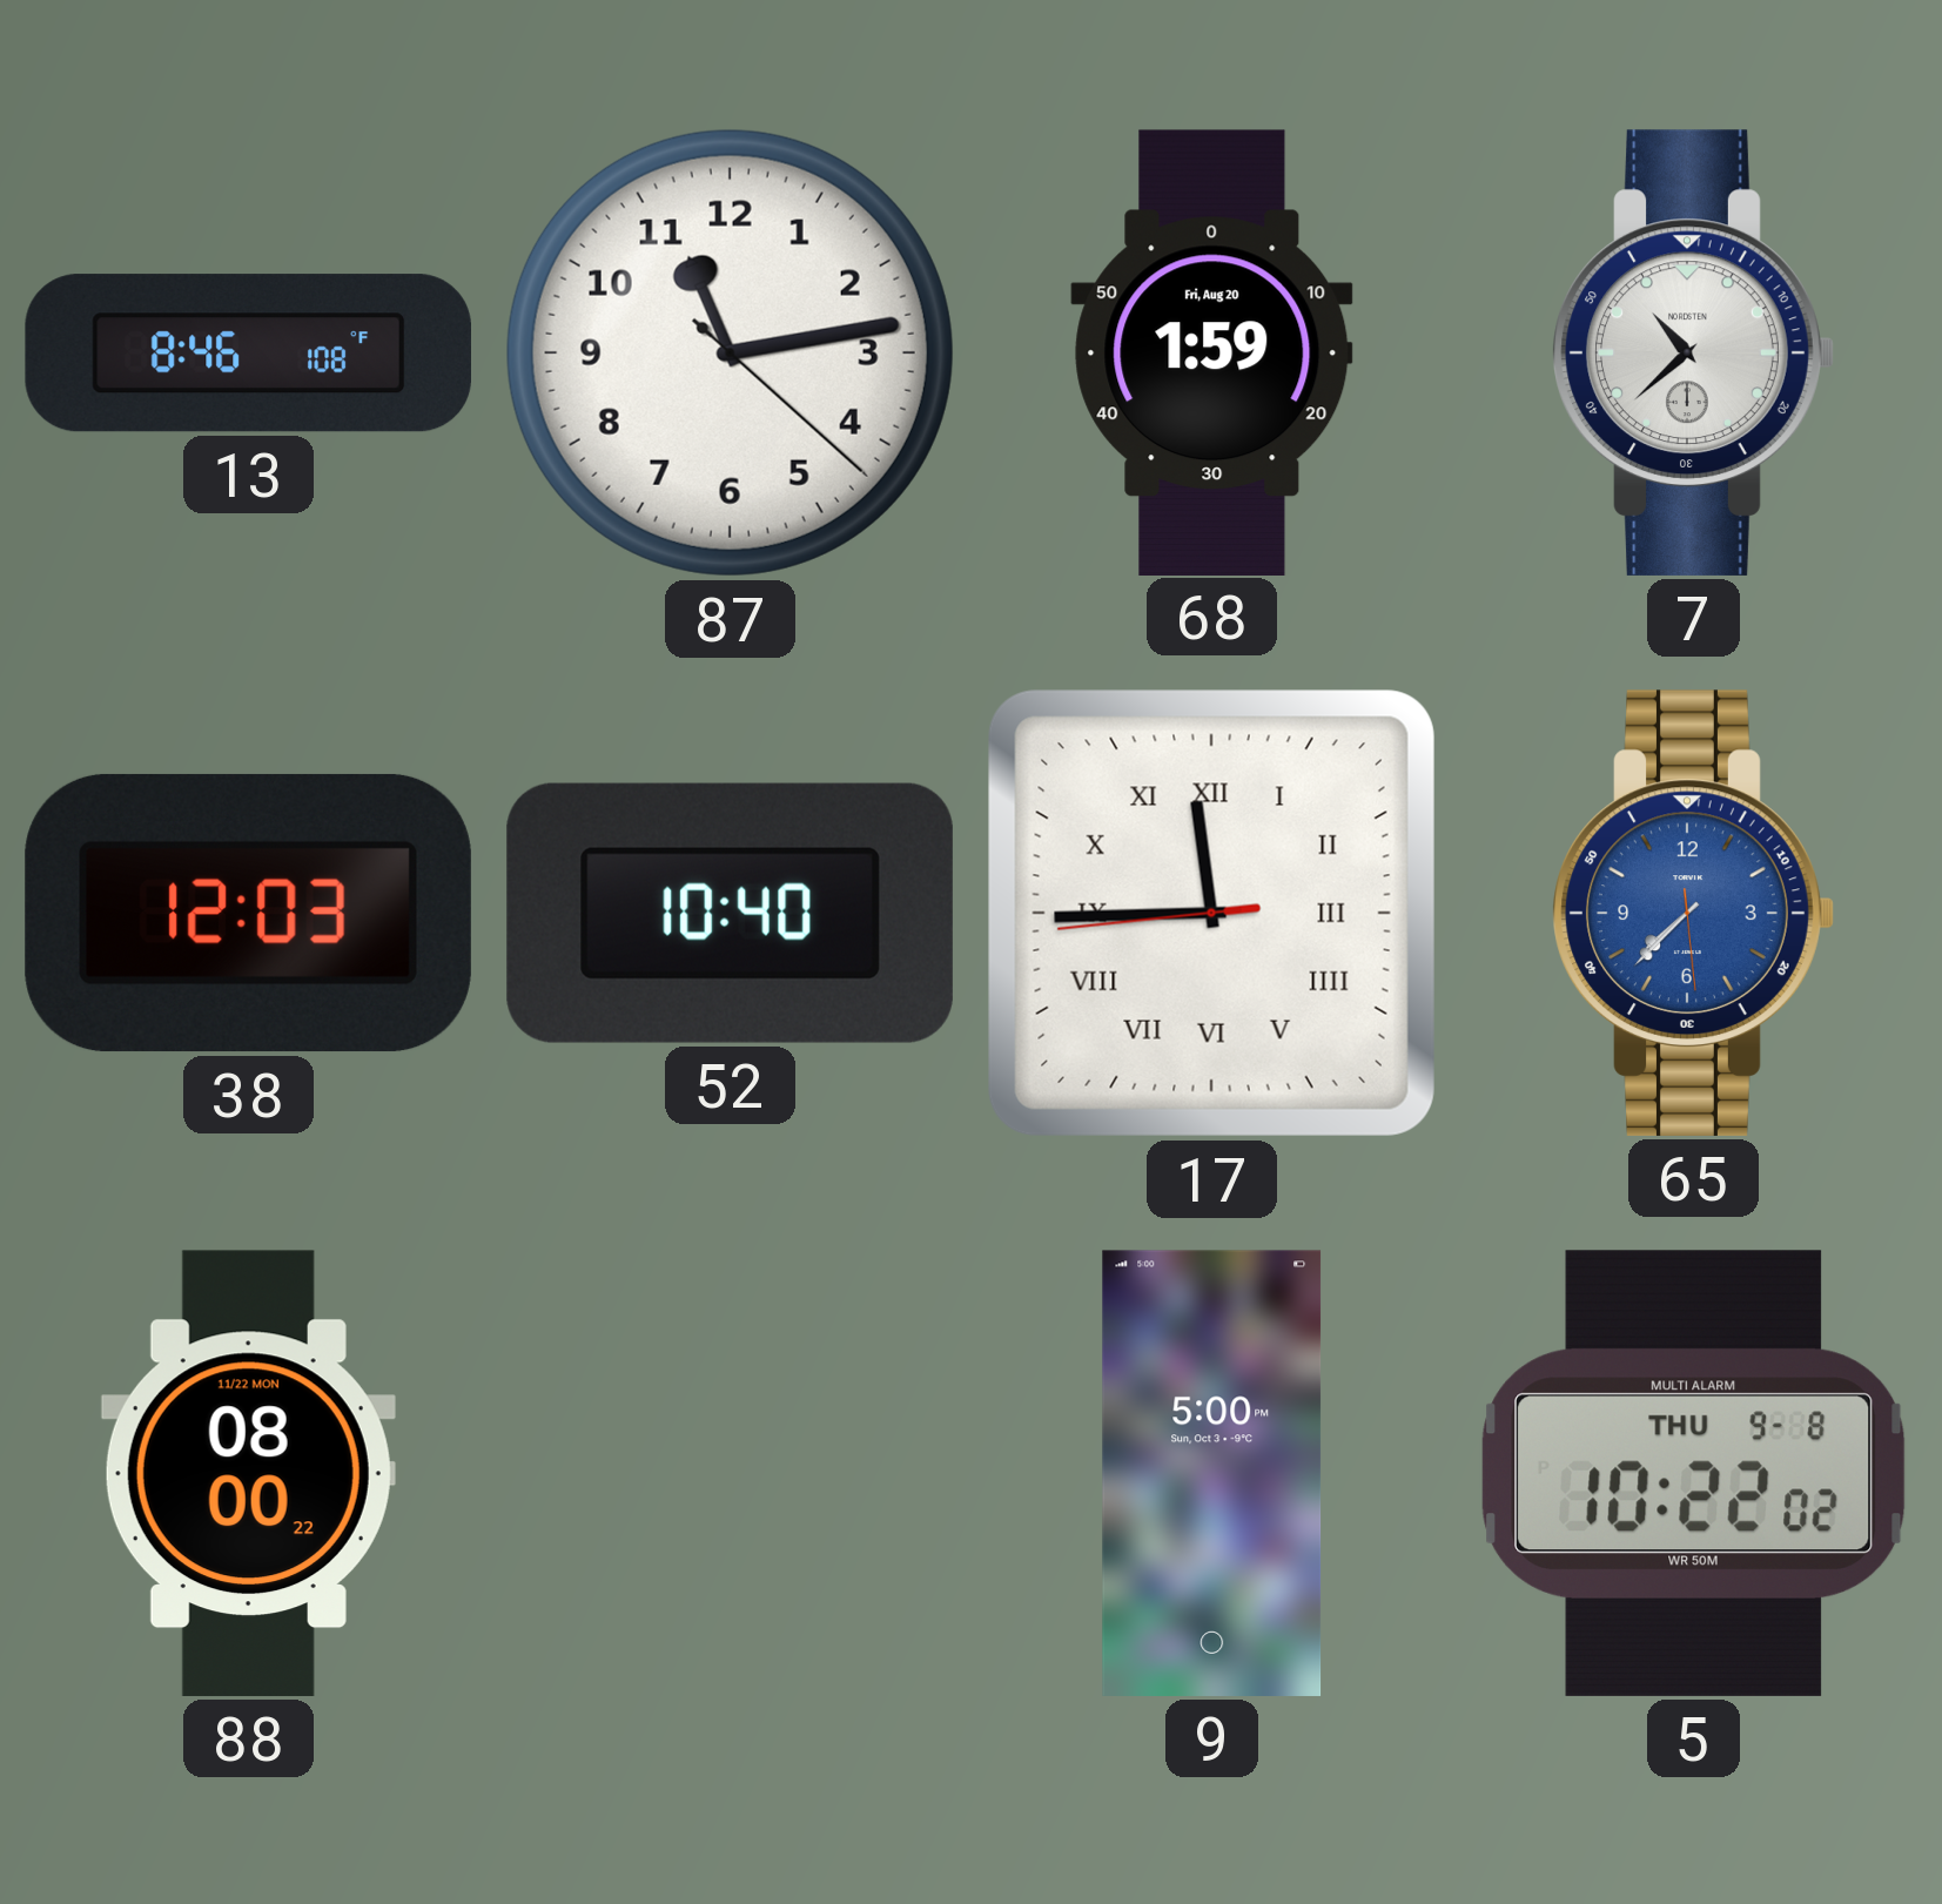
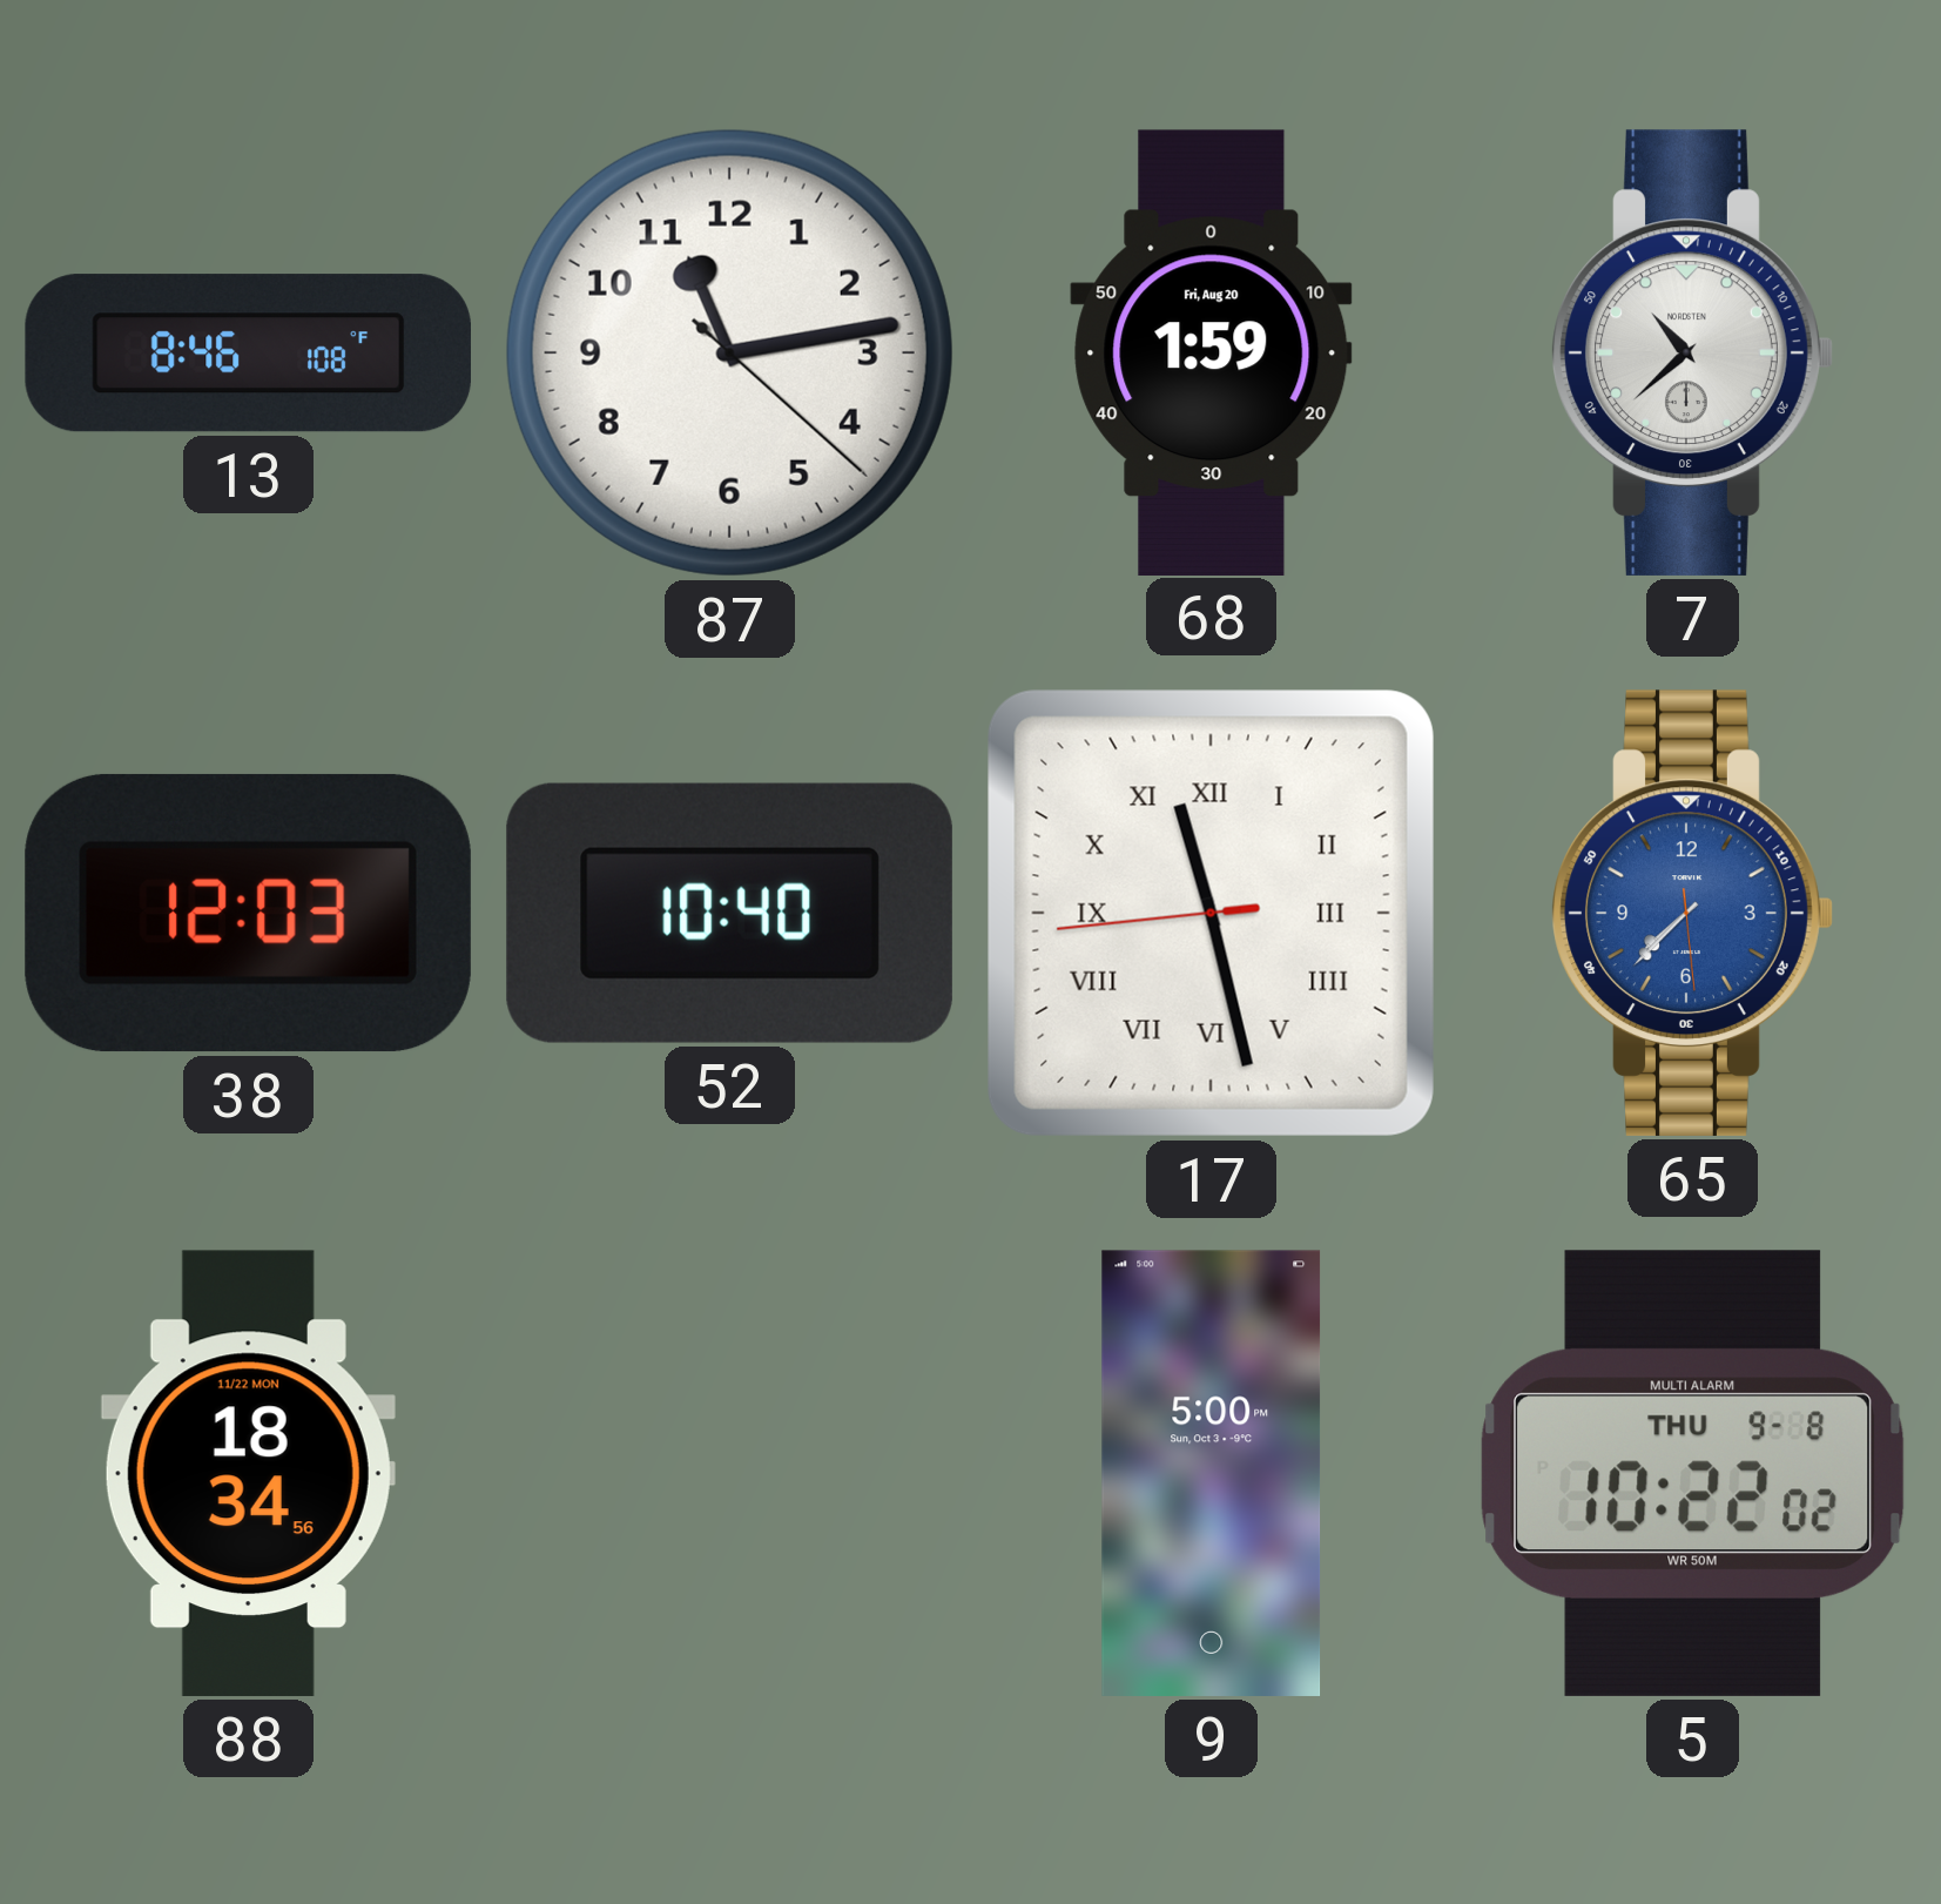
17: 11:44 -> 11:27 (1211, 913)
88: 08:00 -> 18:34 (248, 1473)
